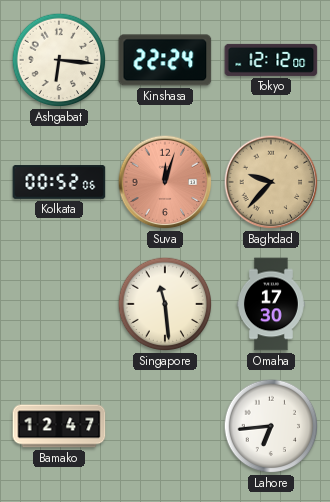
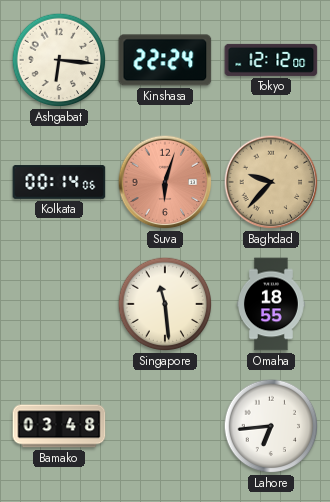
Kolkata: 00:52 -> 00:14 (59, 182)
Suva: 12:03 -> 6:03 (165, 182)
Omaha: 17:30 -> 18:55 (272, 304)
Bamako: 12:47 -> 03:48 (59, 426)
